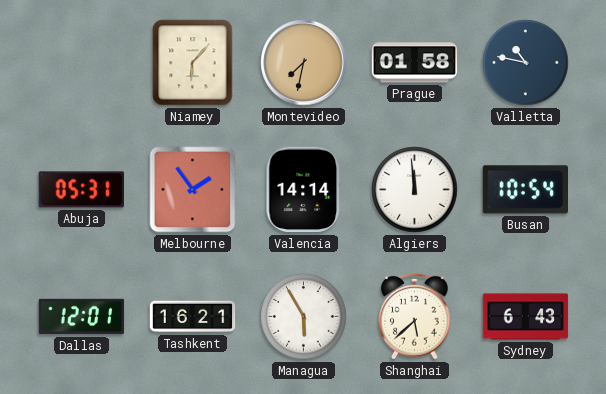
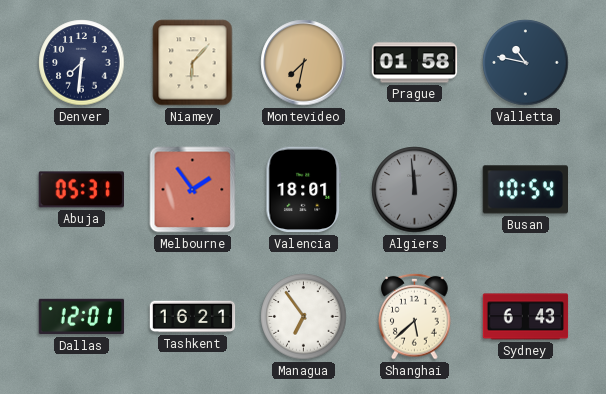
Denver: none -> 7:31 (82, 63)
Valencia: 14:14 -> 18:01 (304, 190)
Algiers dial: white -> grey (415, 190)
Managua: 5:55 -> 6:54 (304, 317)
